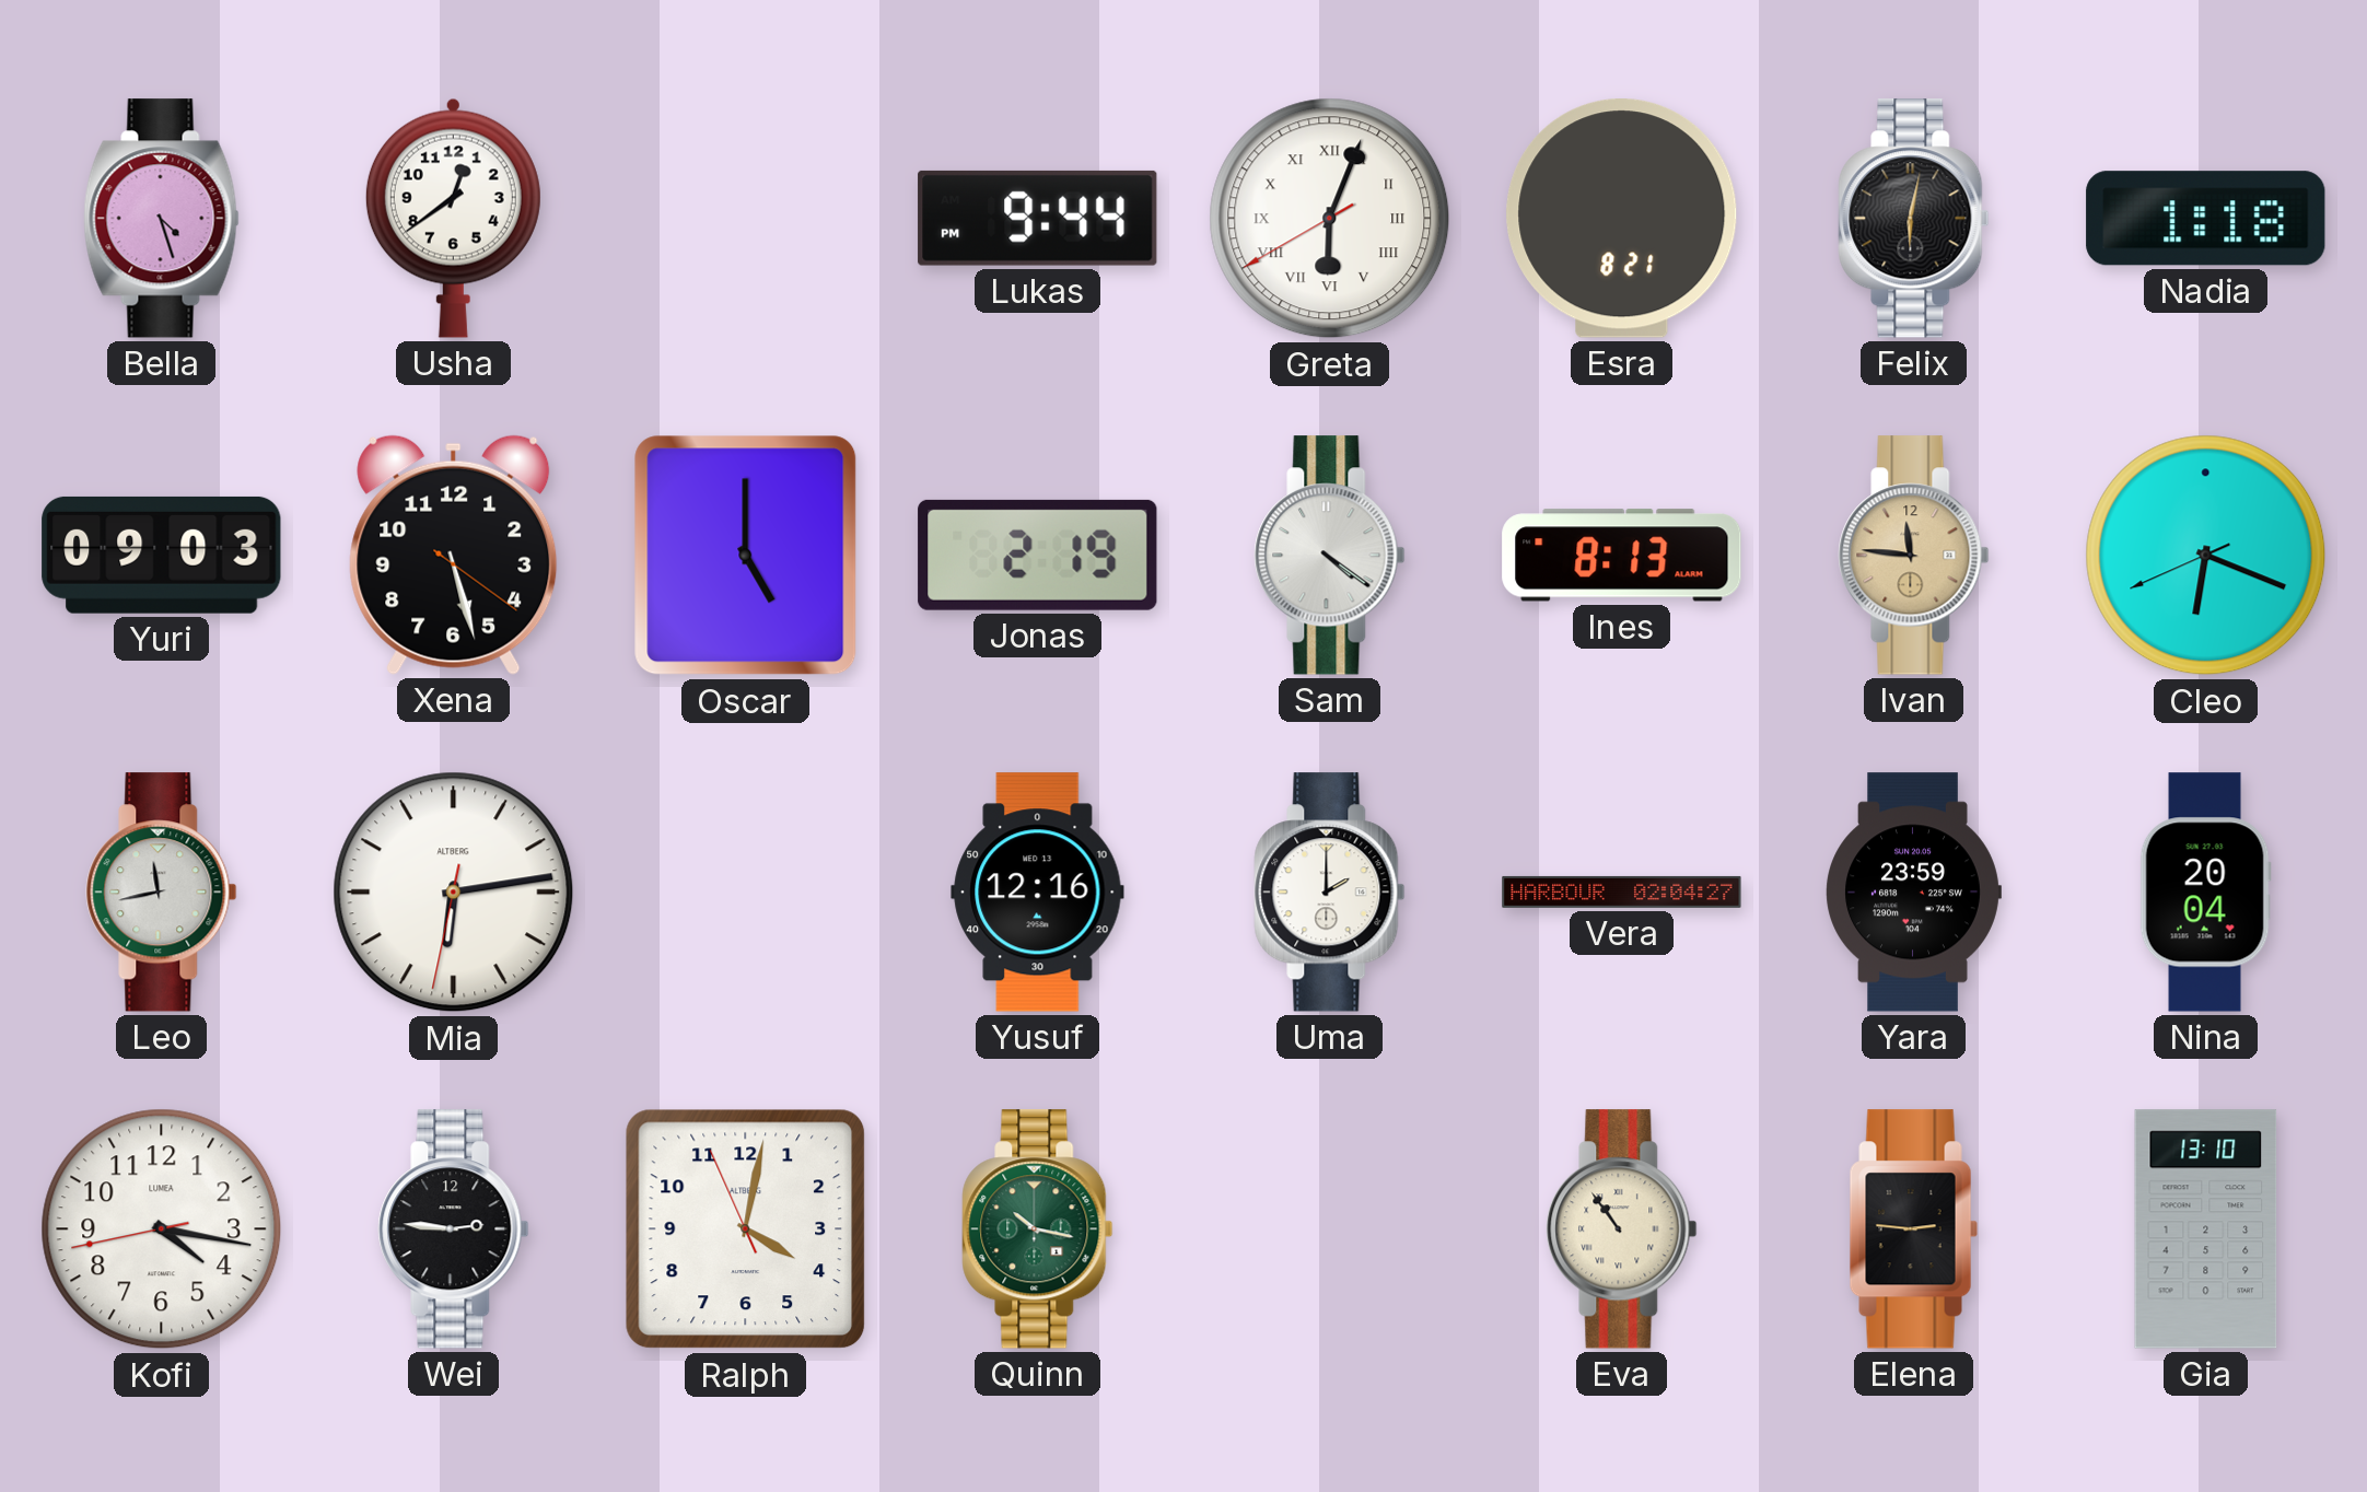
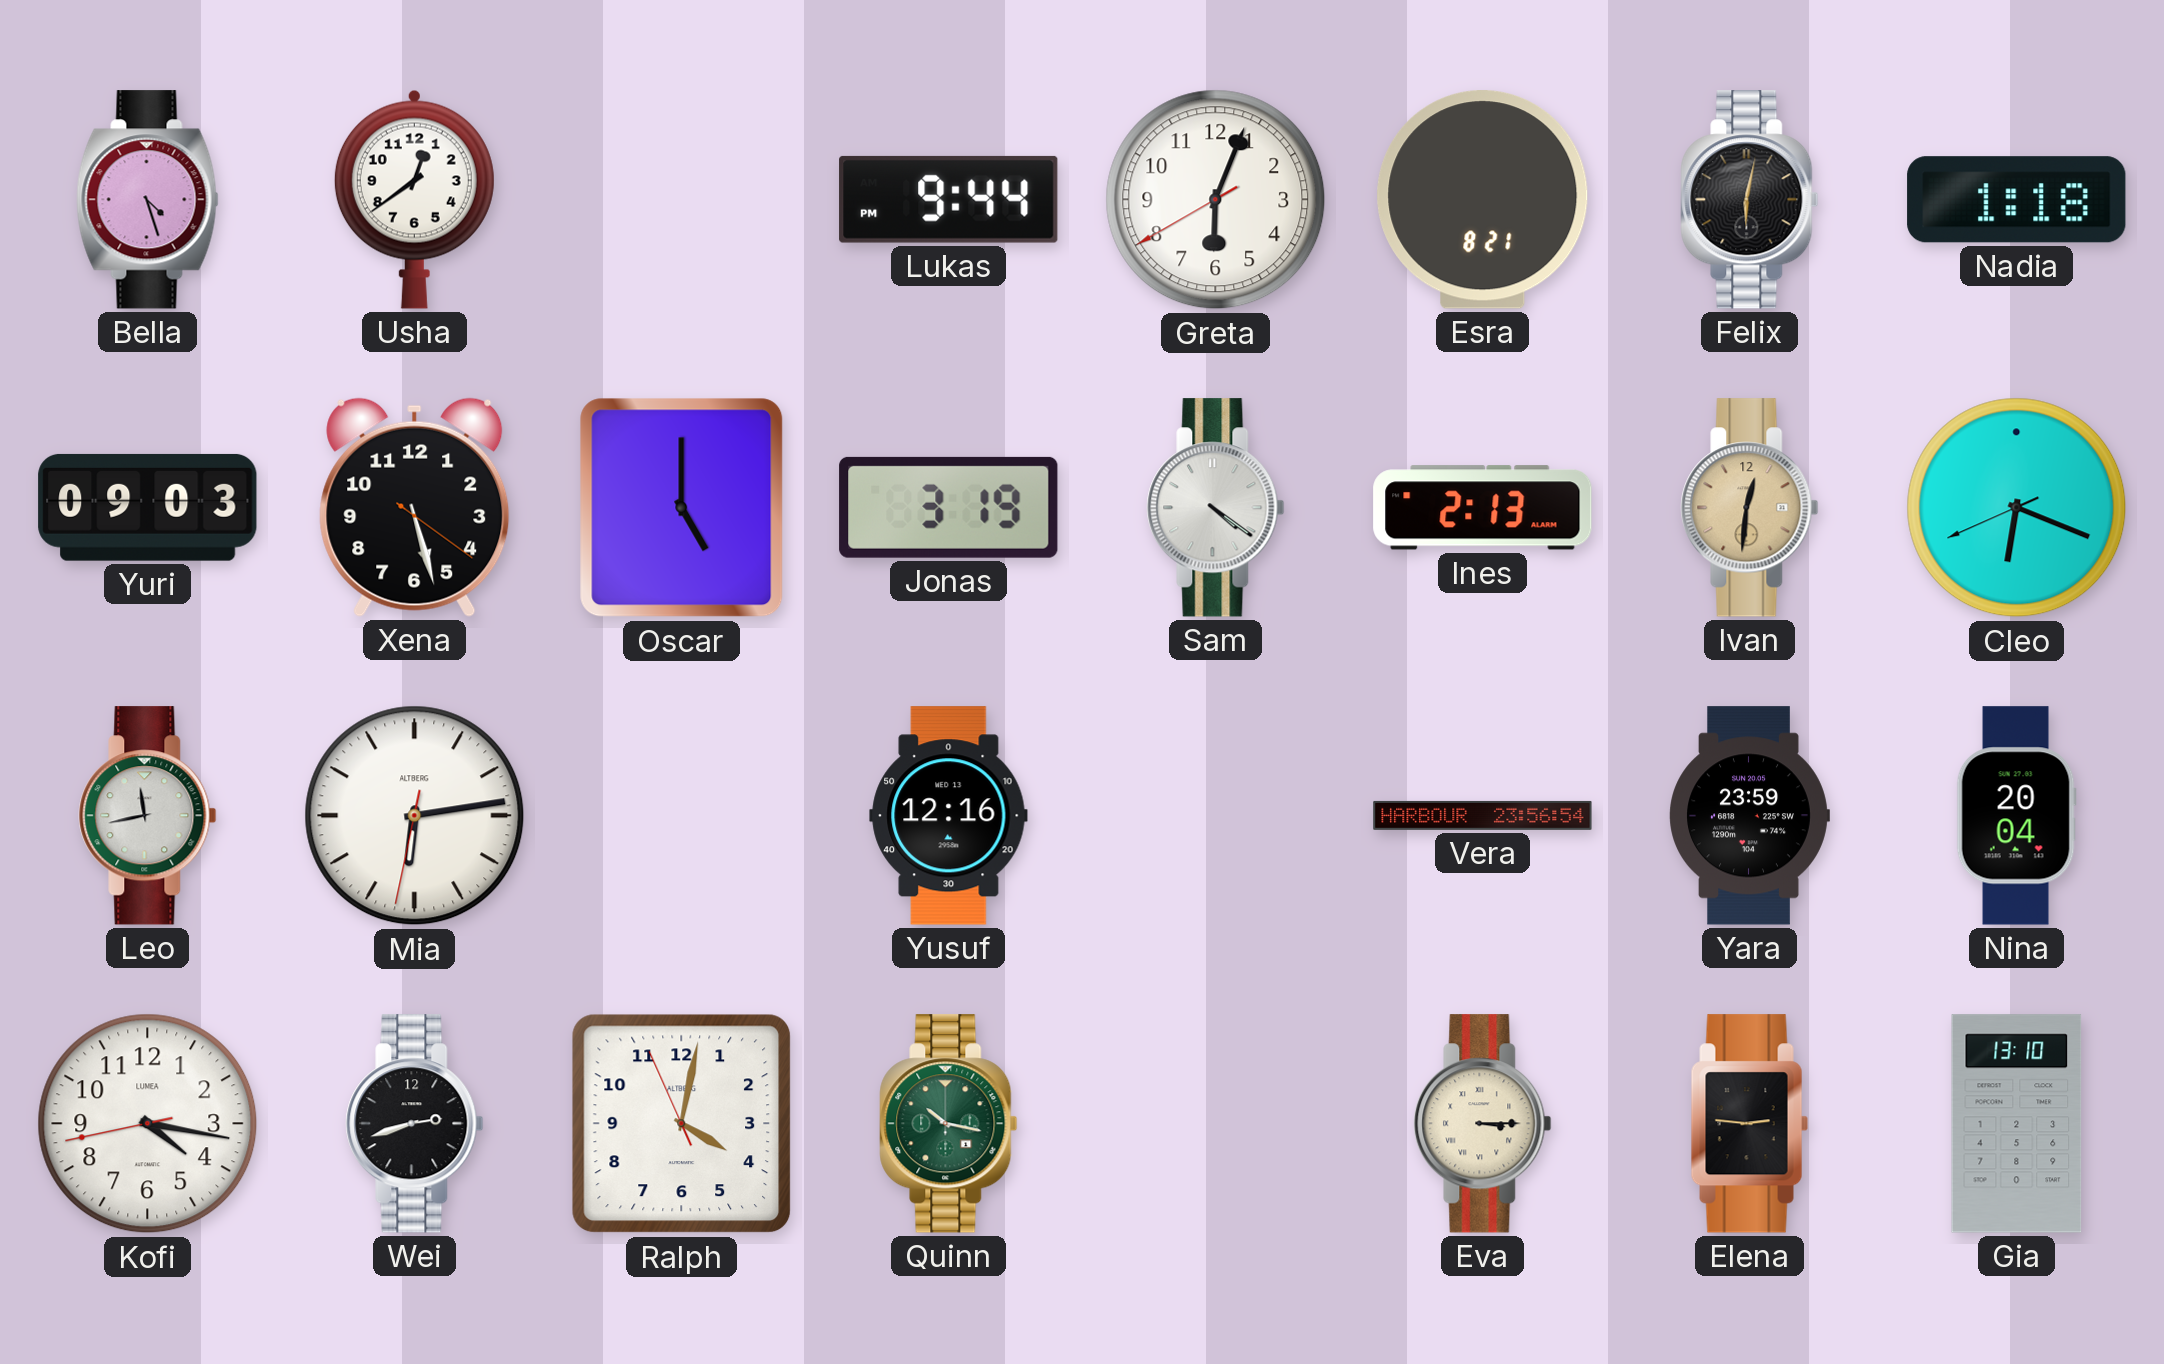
Greta numerals: Roman -> Arabic (1216, 200)
Jonas: 2:19 -> 3:19 (949, 507)
Ines: 8:13 -> 2:13 (1483, 508)
Ivan: 11:46 -> 12:31 (1750, 508)
Uma: 2:00 -> none (1330, 893)
Vera: 02:04 -> 23:56 (1483, 815)
Wei: 2:46 -> 2:42 (415, 1124)
Eva: 10:54 -> 3:15 (1483, 1124)
